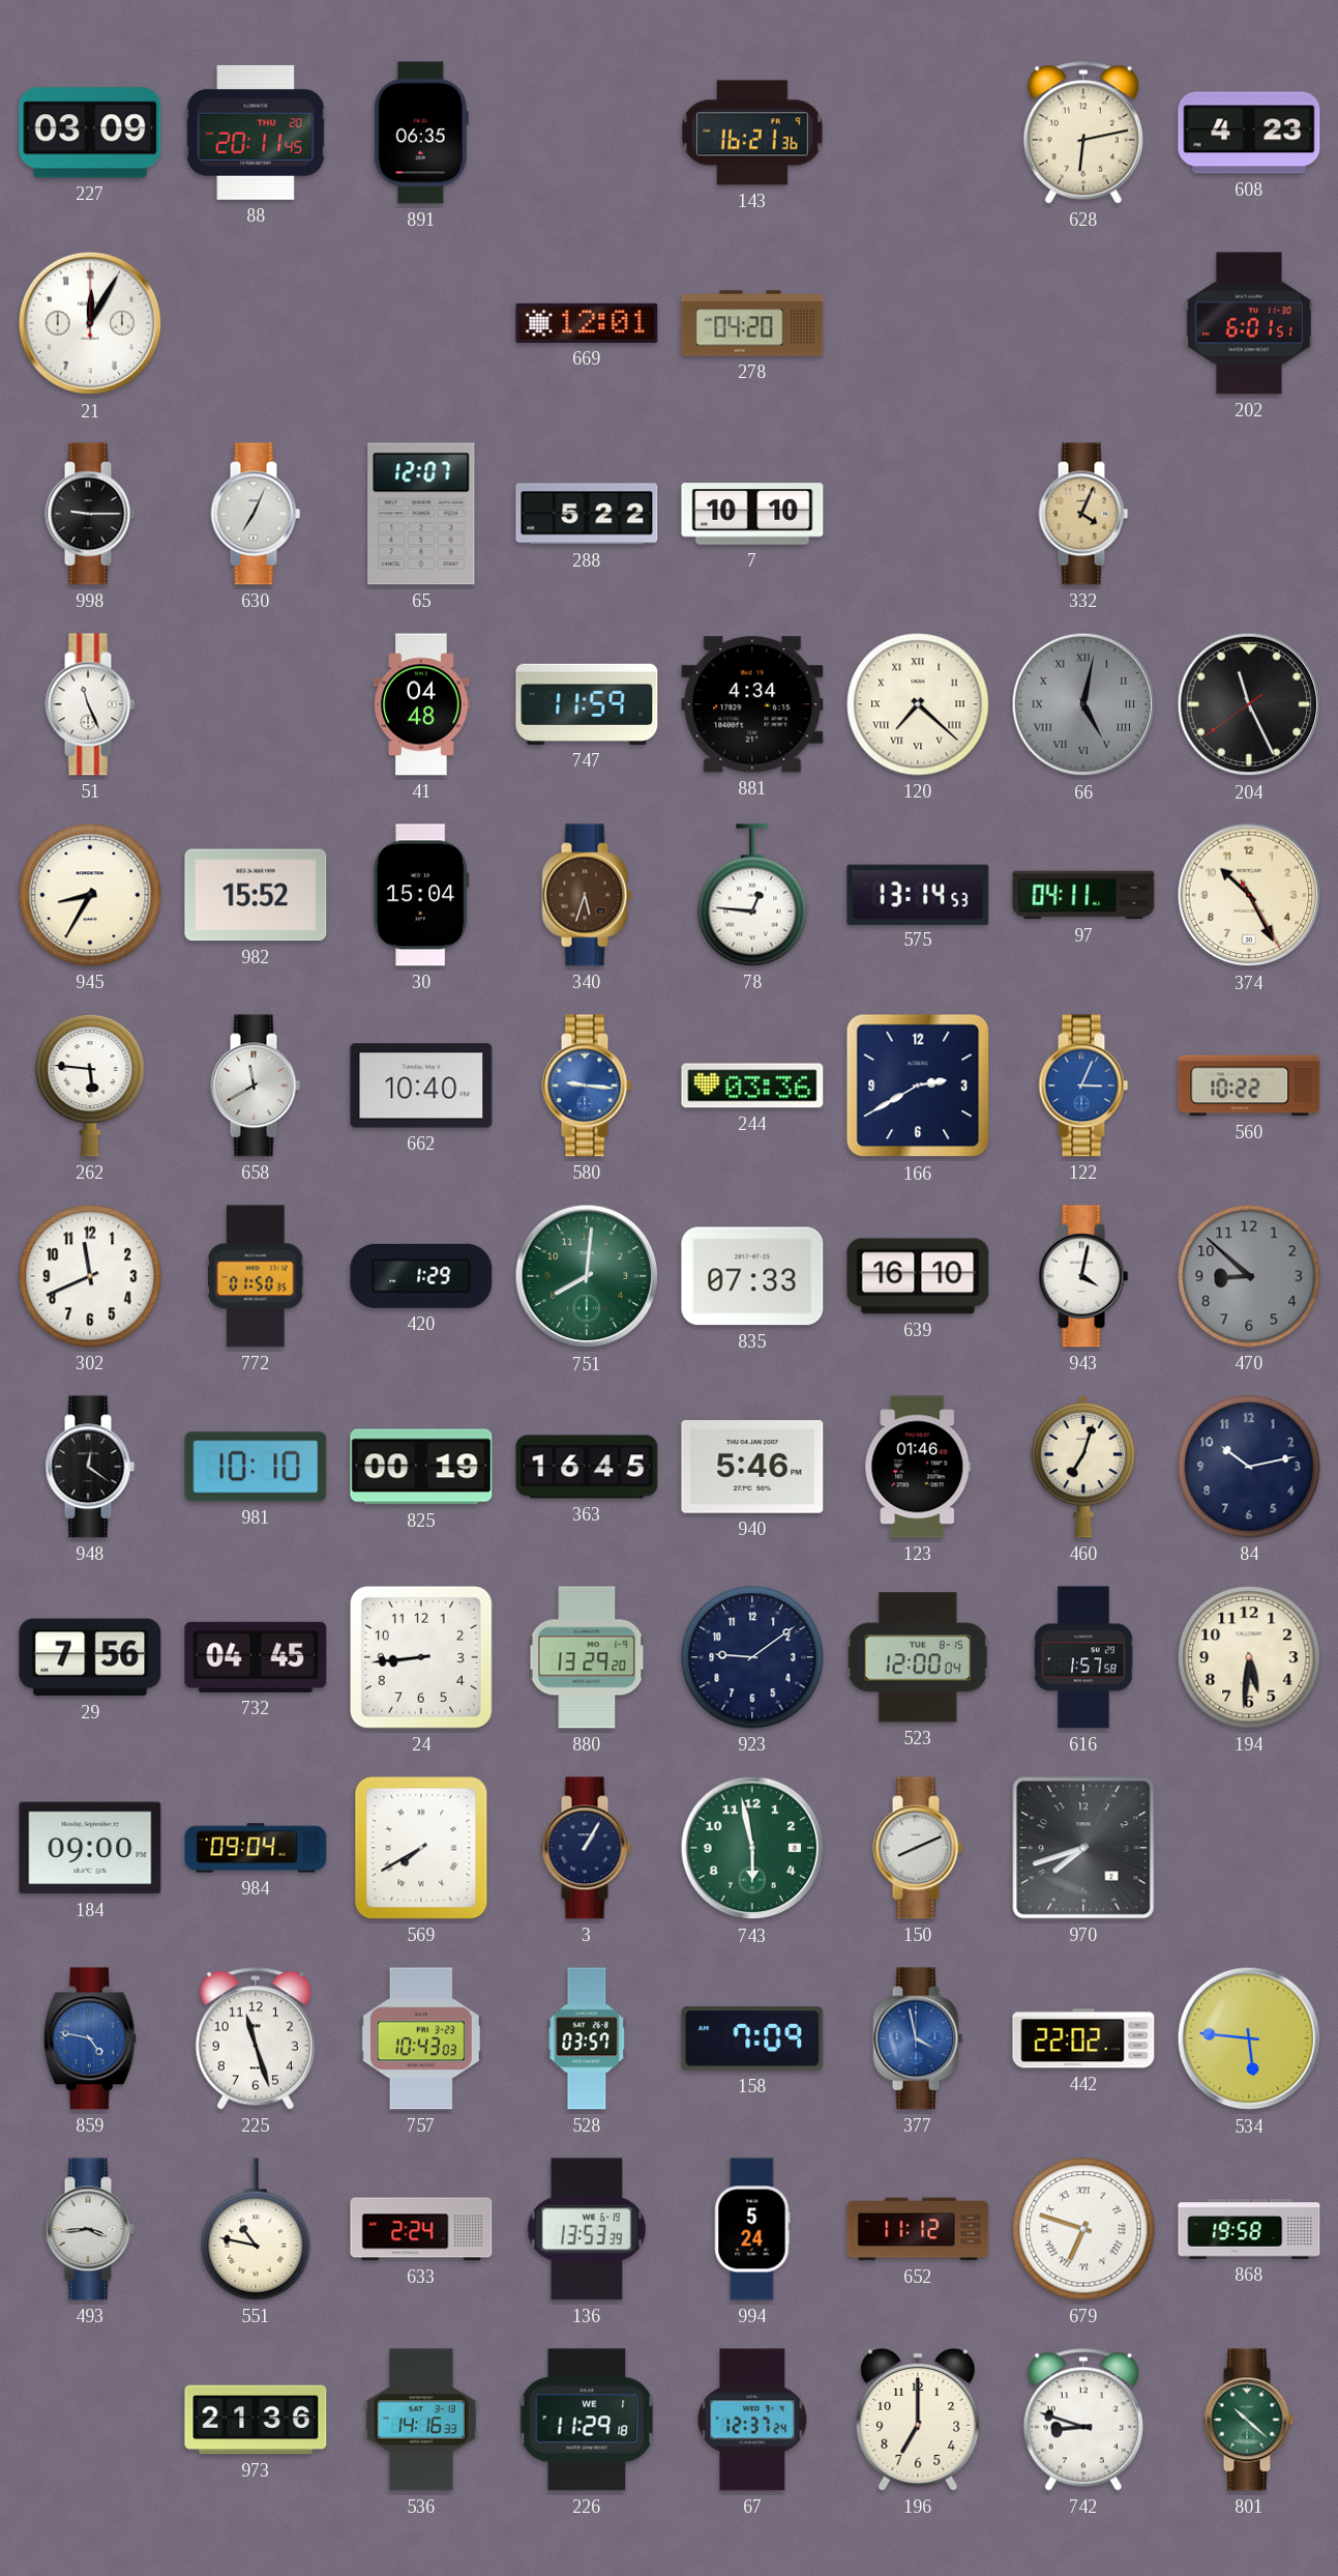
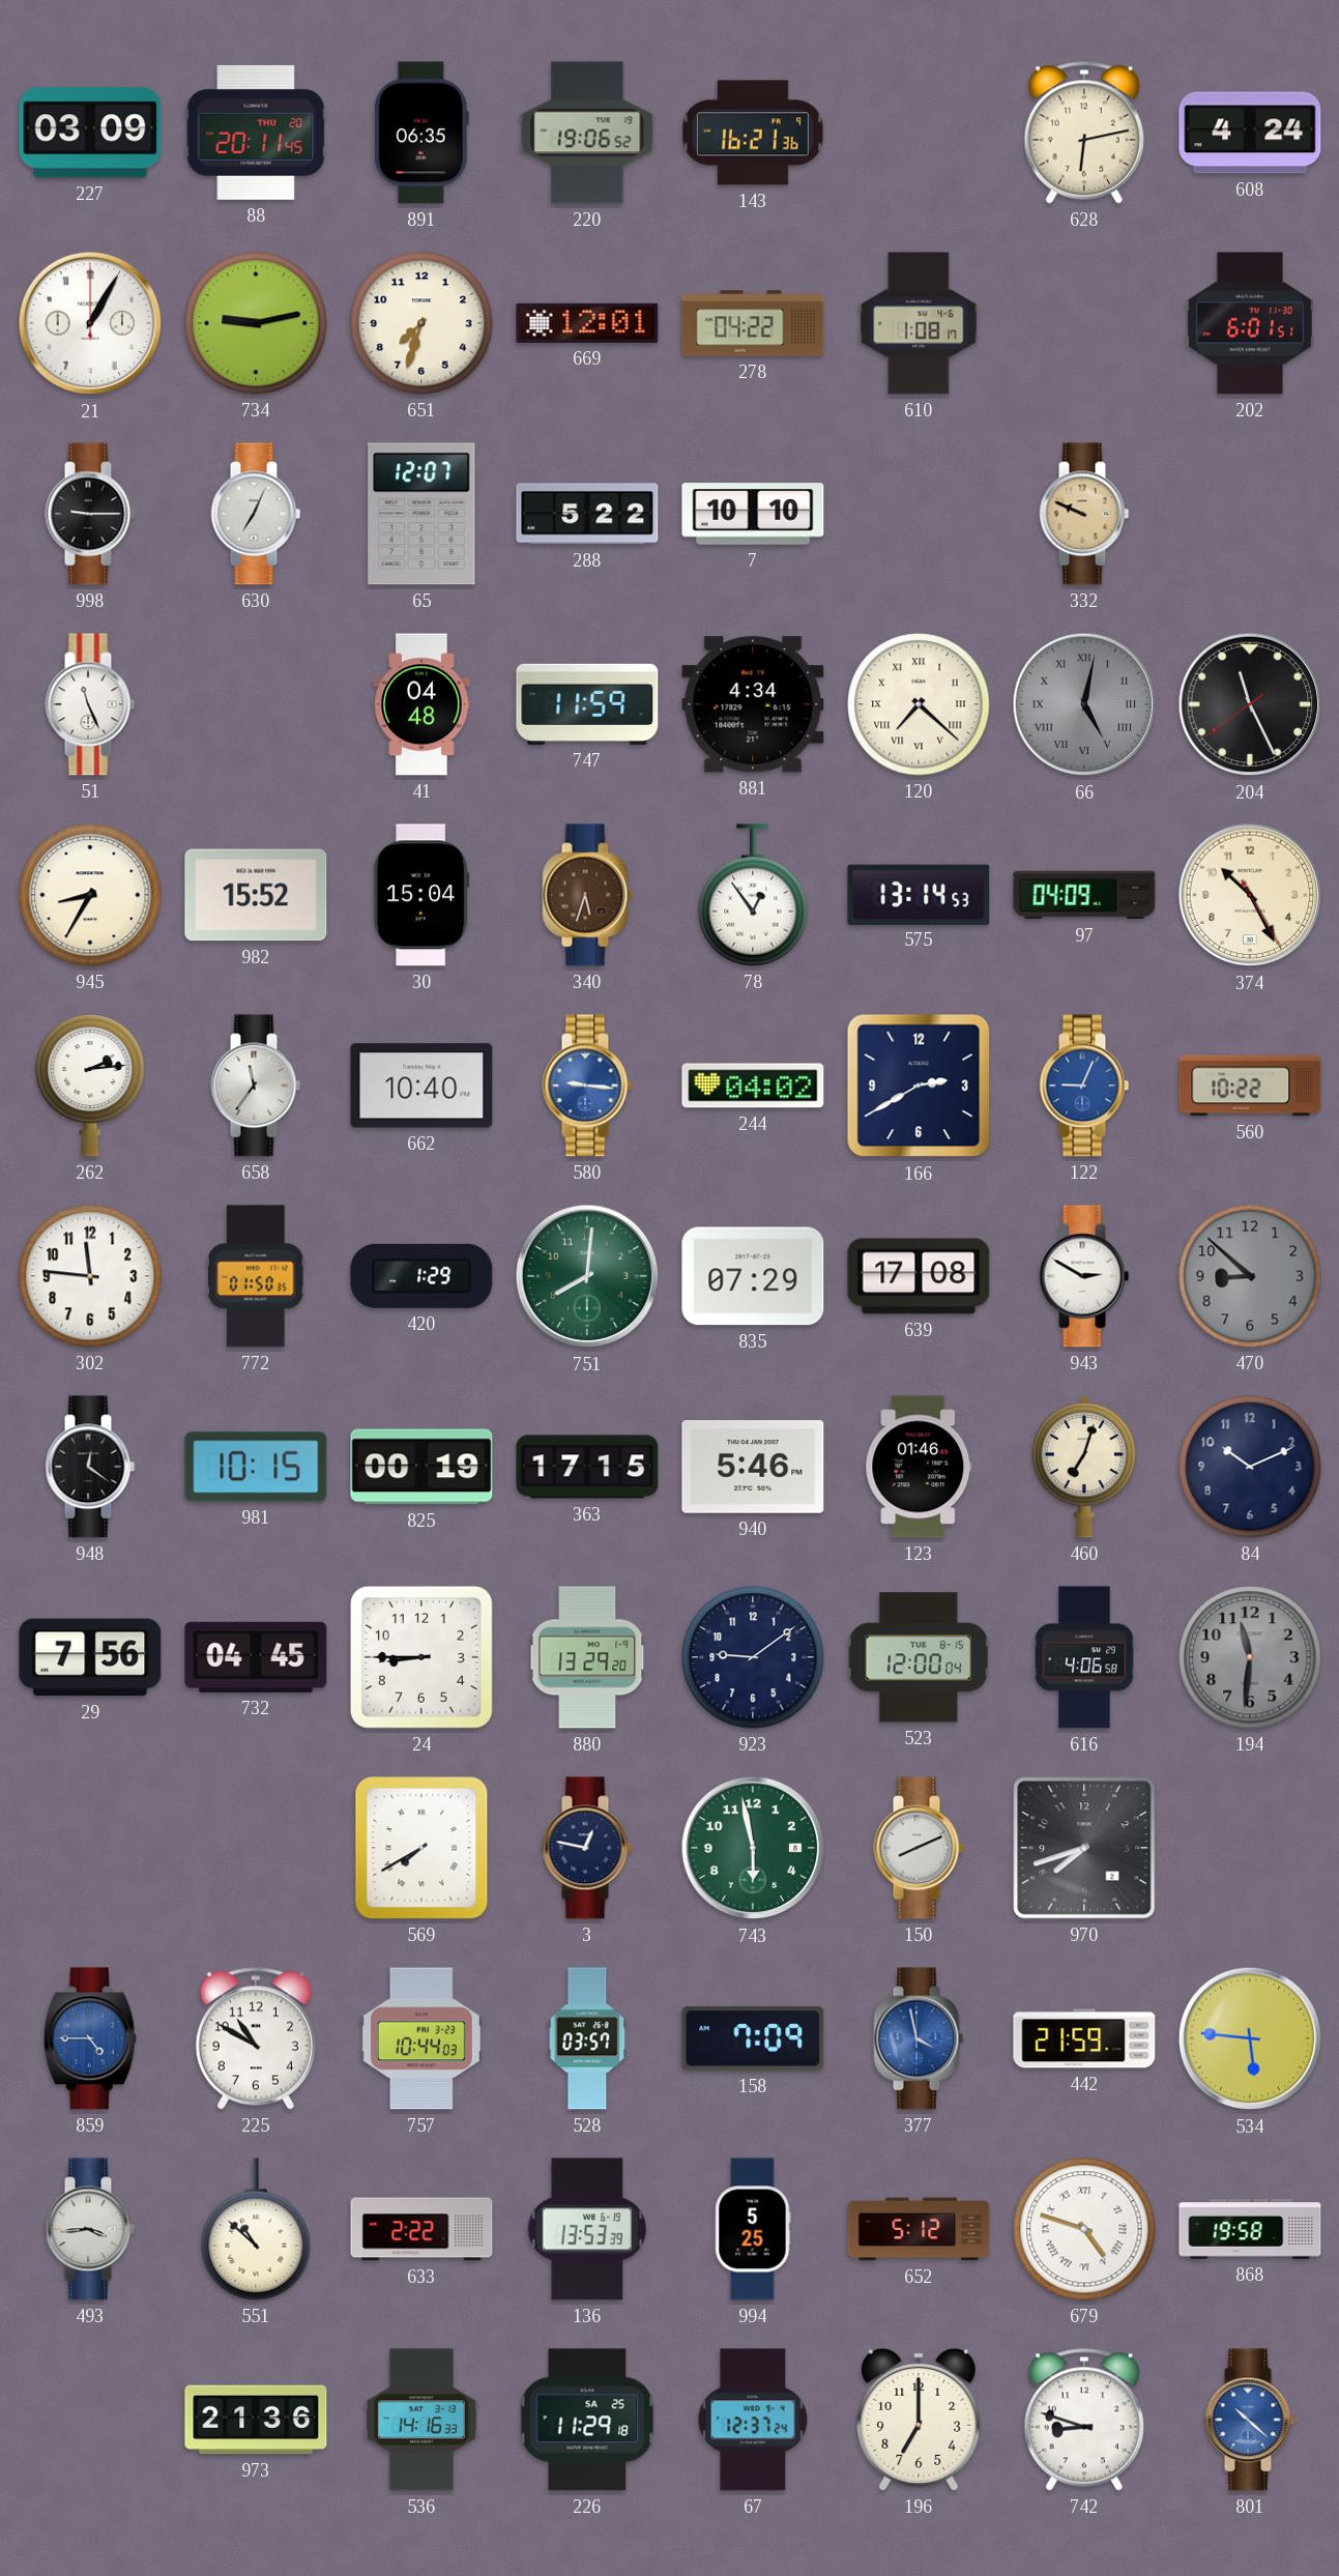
220: none -> 19:06 (587, 133)
608: 4:23 -> 4:24 (1250, 133)
21: 12:05 -> 1:05 (90, 323)
734: none -> 9:13 (256, 323)
651: none -> 7:33 (421, 323)
278: 04:20 -> 04:22 (753, 323)
610: none -> 1:08 (919, 323)
332: 4:04 -> 9:49 (1084, 514)
78: 12:46 -> 12:54 (753, 895)
97: 04:11 -> 04:09 (1084, 895)
262: 5:46 -> 2:14 (90, 1086)
658: 11:40 -> 11:36 (256, 1086)
244: 03:36 -> 04:02 (753, 1086)
122: 3:04 -> 9:04 (1084, 1086)
302: 11:41 -> 11:46 (90, 1276)
835: 07:33 -> 07:29 (753, 1276)
639: 16:10 -> 17:08 (919, 1276)
943: 4:02 -> 2:50 (1084, 1276)
981: 10:10 -> 10:15 (256, 1467)
363: 16:45 -> 17:15 (587, 1467)
84: 10:13 -> 10:11 (1250, 1467)
24: 8:44 -> 8:45 (421, 1657)
616: 1:57 -> 4:06 (1085, 1657)
194: 5:31 -> 11:31 (1250, 1657)
194 dial: cream -> grey (1250, 1657)
184: 09:00 -> none (90, 1848)
984: 09:04 -> none (256, 1848)
3: 1:05 -> 12:47 (587, 1848)
859: 4:47 -> 4:45 (90, 2038)
225: 11:27 -> 10:50 (256, 2038)
757: 10:43 -> 10:44 (421, 2038)
442: 22:02 -> 21:59 (1084, 2038)
551: 10:47 -> 10:52 (256, 2229)
633: 2:24 -> 2:22 (421, 2229)
994: 5:24 -> 5:25 (753, 2229)
652: 11:12 -> 5:12 (919, 2229)
679: 6:48 -> 4:48 (1084, 2229)
226 date: WE 1 -> SA 25 (587, 2420)
801 dial: green -> blue (1250, 2420)
